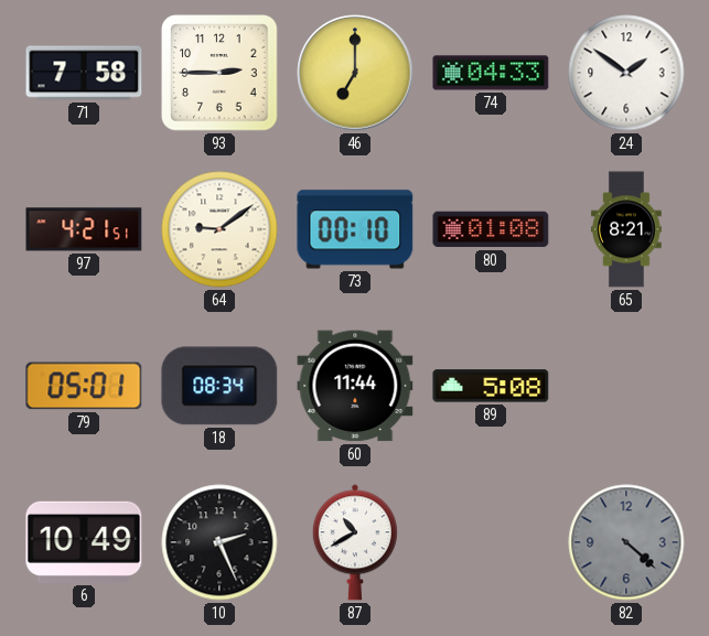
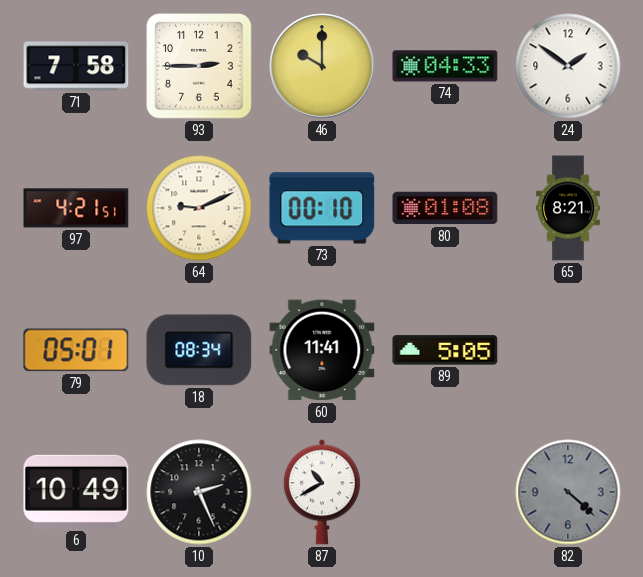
46: 7:00 -> 10:00 (322, 66)
64: 9:09 -> 9:11 (199, 208)
60: 11:44 -> 11:41 (322, 350)
89: 5:08 -> 5:05 (445, 350)
